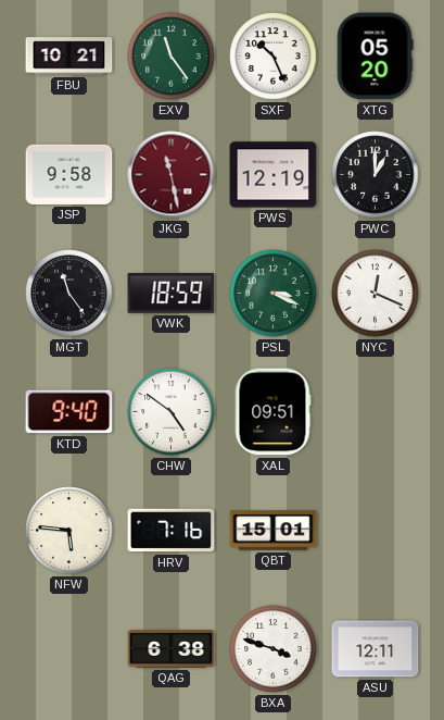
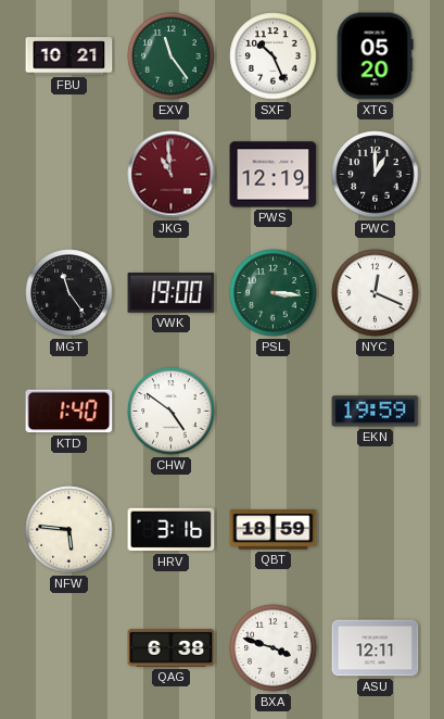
JSP: 9:58 -> none (69, 174)
JKG: 11:28 -> 10:59 (172, 175)
VWK: 18:59 -> 19:00 (172, 293)
PSL: 3:19 -> 3:16 (274, 293)
KTD: 9:40 -> 1:40 (69, 412)
XAL: 09:51 -> none (272, 412)
EKN: none -> 19:59 (376, 412)
HRV: 7:16 -> 3:16 (172, 530)
QBT: 15:01 -> 18:59 (274, 530)
